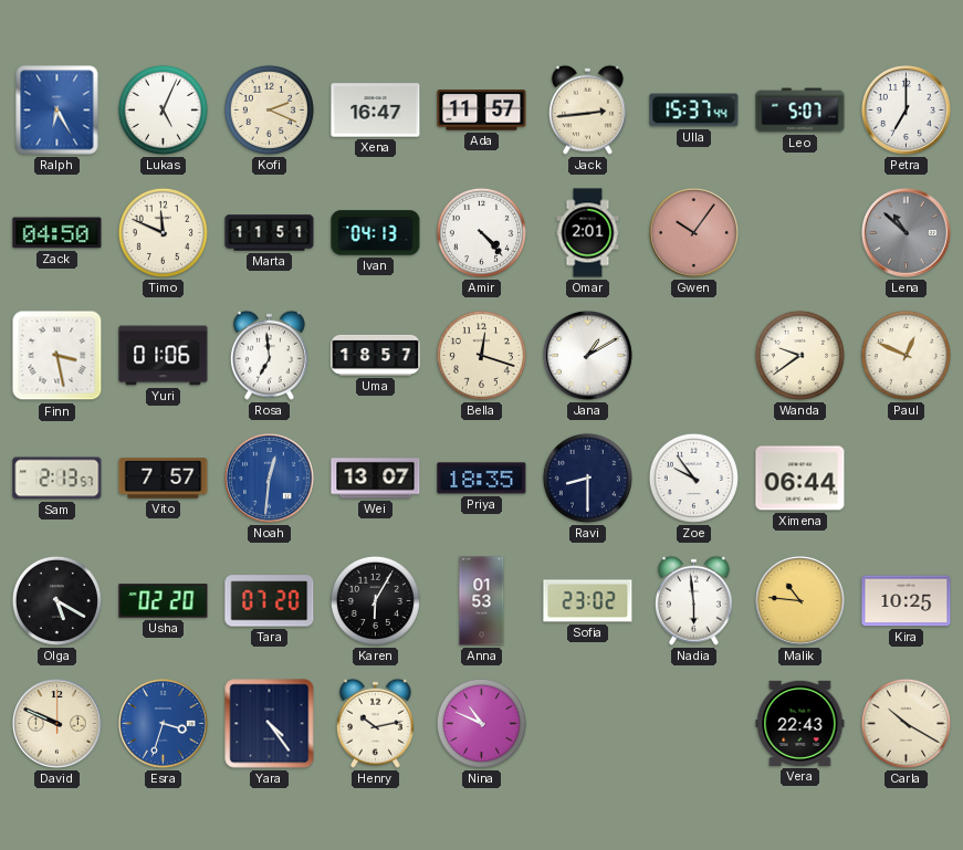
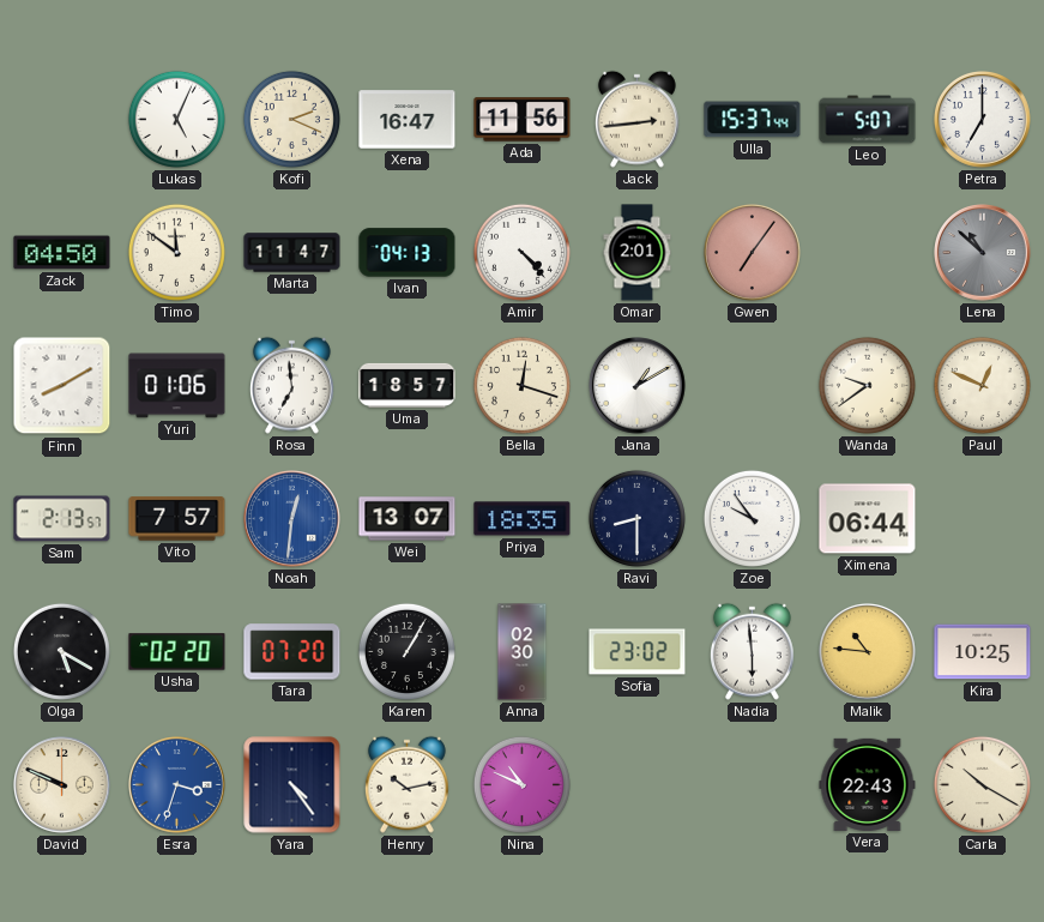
Ralph: 6:25 -> none (57, 111)
Ada: 11:57 -> 11:56 (523, 120)
Timo: 11:49 -> 11:51 (176, 252)
Marta: 11:51 -> 11:47 (292, 253)
Gwen: 10:06 -> 7:06 (753, 253)
Finn: 3:28 -> 8:10 (62, 386)
Karen: 6:05 -> 1:05 (406, 651)
Anna: 01:53 -> 02:30 (523, 652)
